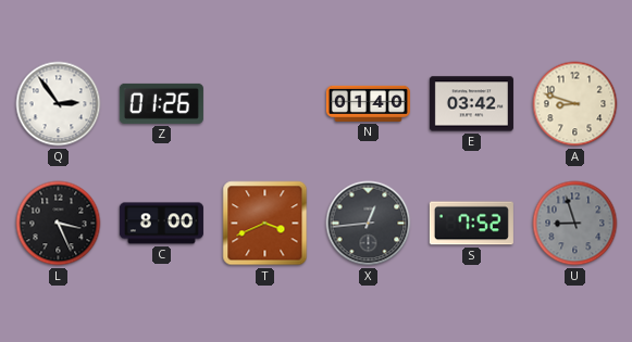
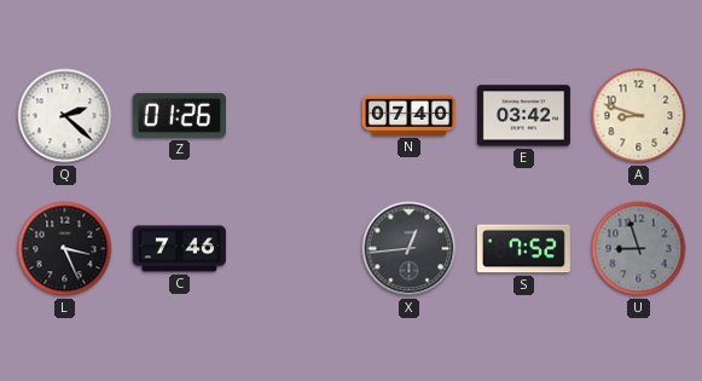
Q: 2:54 -> 2:22 (65, 116)
N: 01:40 -> 07:40 (408, 115)
C: 8:00 -> 7:46 (179, 249)
T: 3:41 -> none (265, 224)
